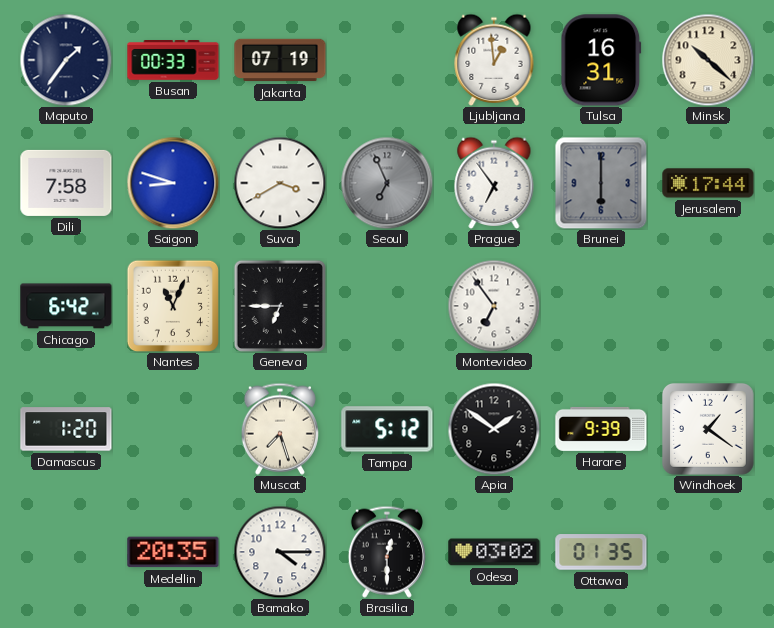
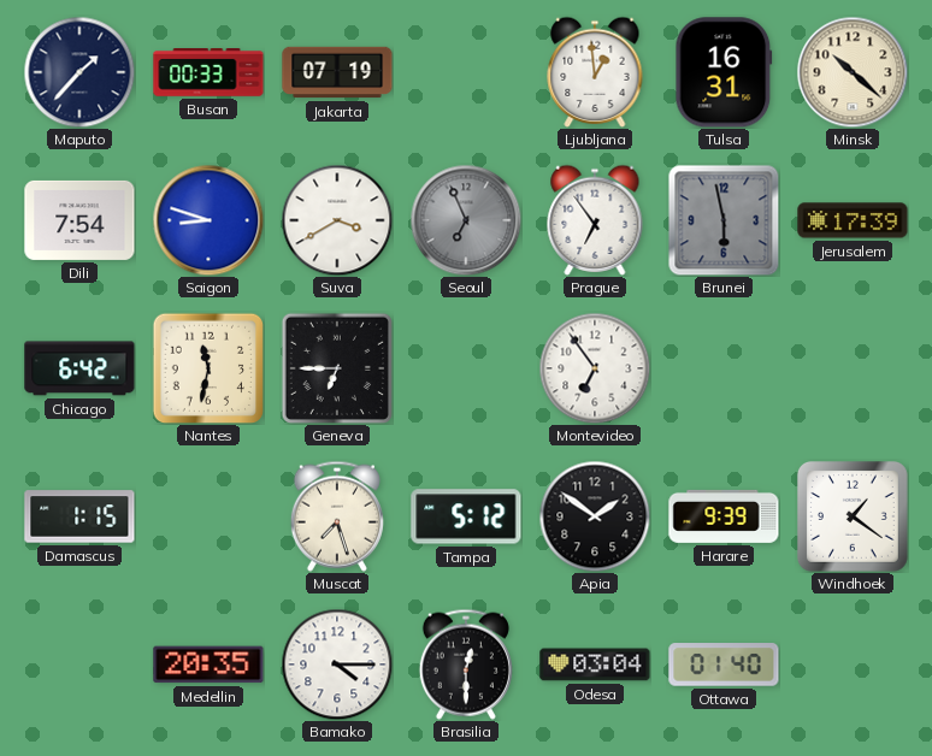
Maputo: 1:36 -> 1:37 (79, 72)
Dili: 7:58 -> 7:54 (79, 220)
Brunei: 6:00 -> 5:58 (724, 220)
Jerusalem: 17:44 -> 17:39 (853, 220)
Nantes: 11:04 -> 11:32 (207, 367)
Damascus: 1:20 -> 1:15 (79, 516)
Odesa: 03:02 -> 03:04 (595, 665)
Ottawa: 01:35 -> 01:40 (724, 665)
